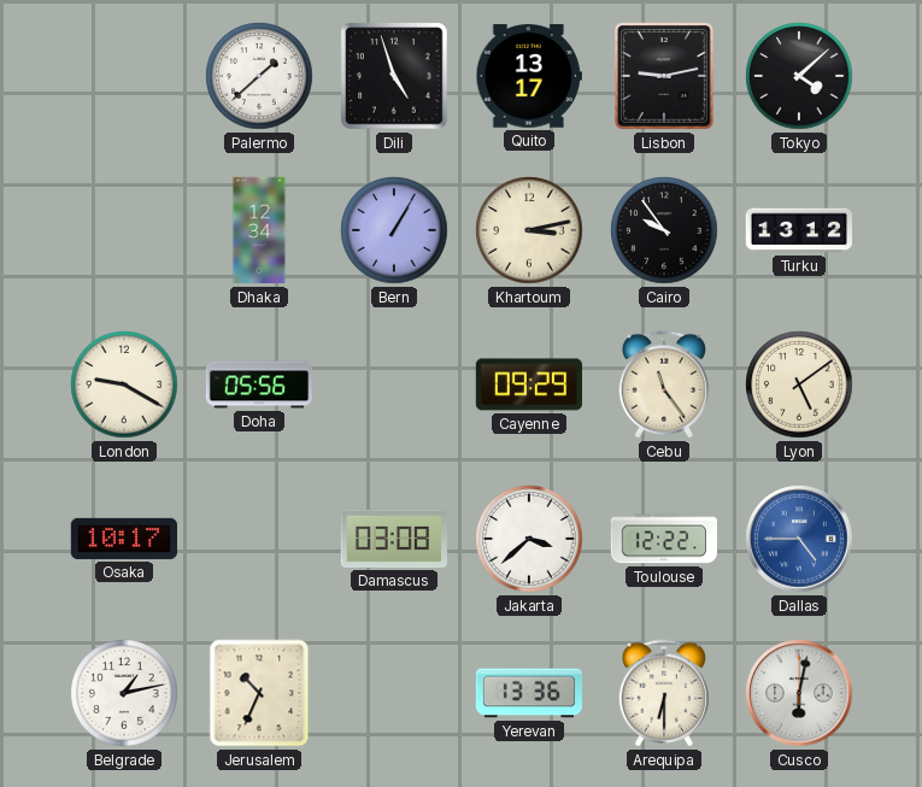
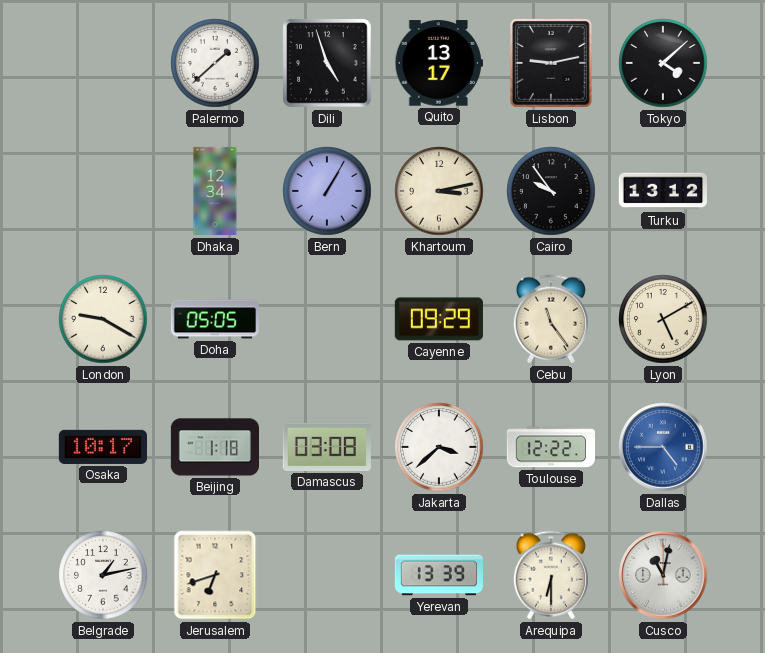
Doha: 05:56 -> 05:05 (214, 319)
Lyon: 5:09 -> 5:10 (663, 319)
Beijing: none -> 1:18 (214, 447)
Jerusalem: 10:34 -> 6:42 (215, 575)
Yerevan: 13:36 -> 13:39 (438, 575)
Cusco: 6:02 -> 11:02 (663, 575)
